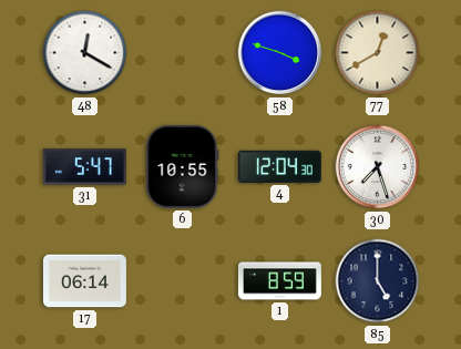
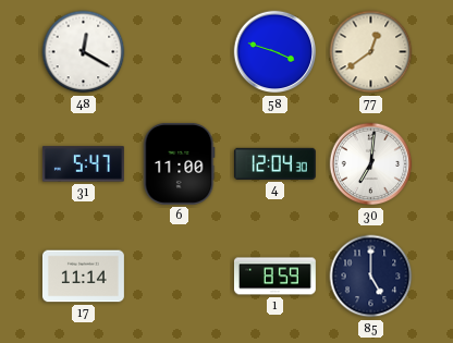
77: 12:40 -> 12:39 (371, 52)
6: 10:55 -> 11:00 (179, 163)
30: 7:27 -> 7:01 (371, 164)
17: 06:14 -> 11:14 (83, 277)
